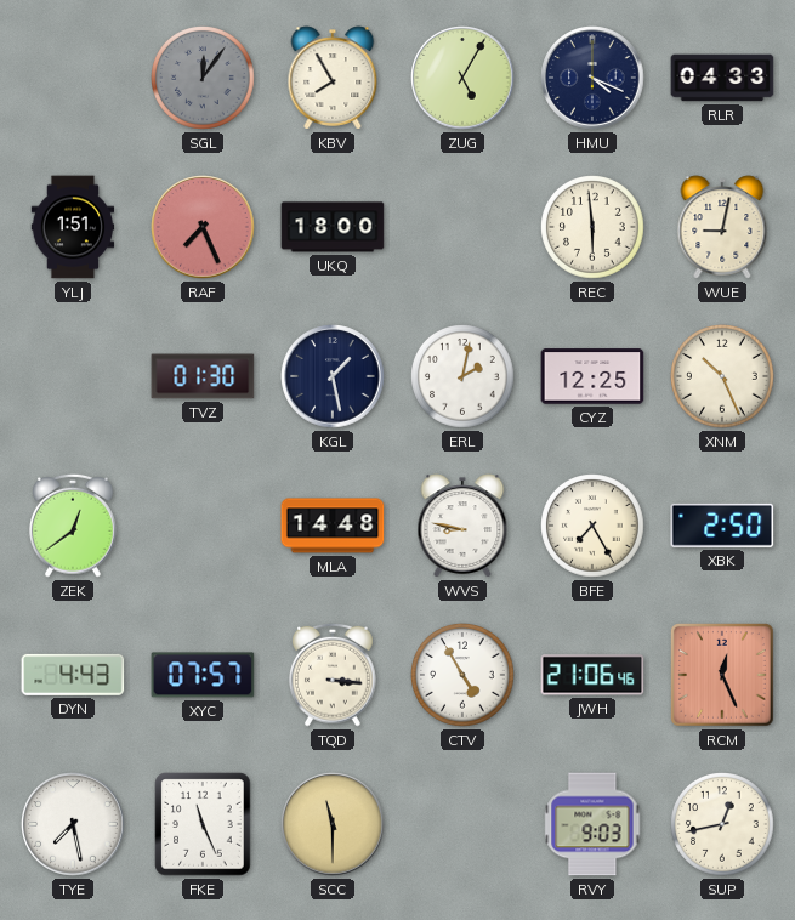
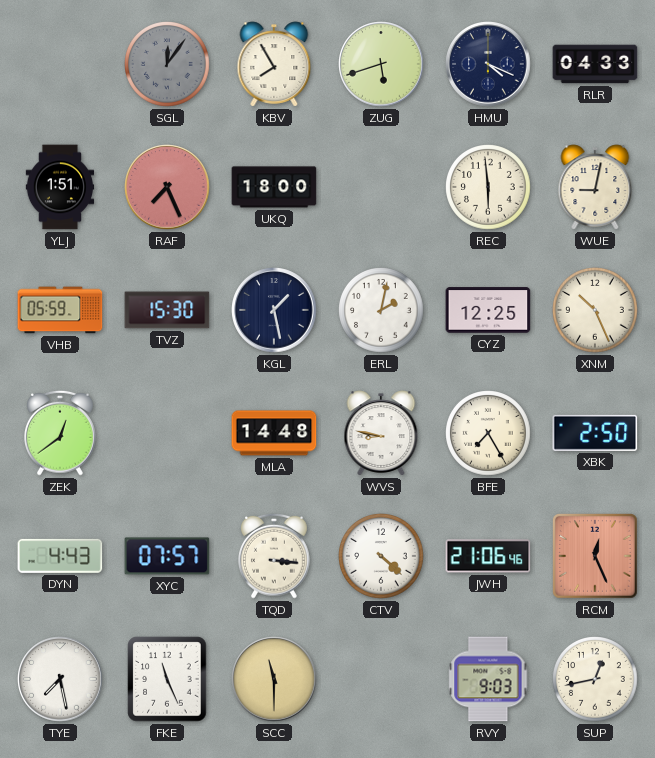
ZUG: 5:05 -> 5:42 (381, 64)
VHB: none -> 05:59 (60, 310)
TVZ: 01:30 -> 15:30 (167, 310)
CTV: 4:55 -> 4:22 (382, 557)
